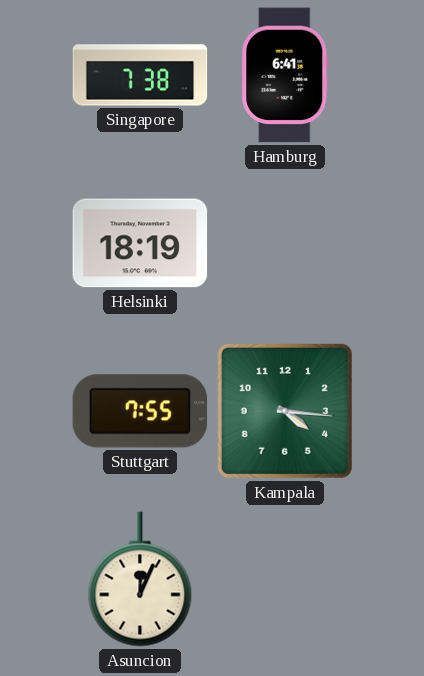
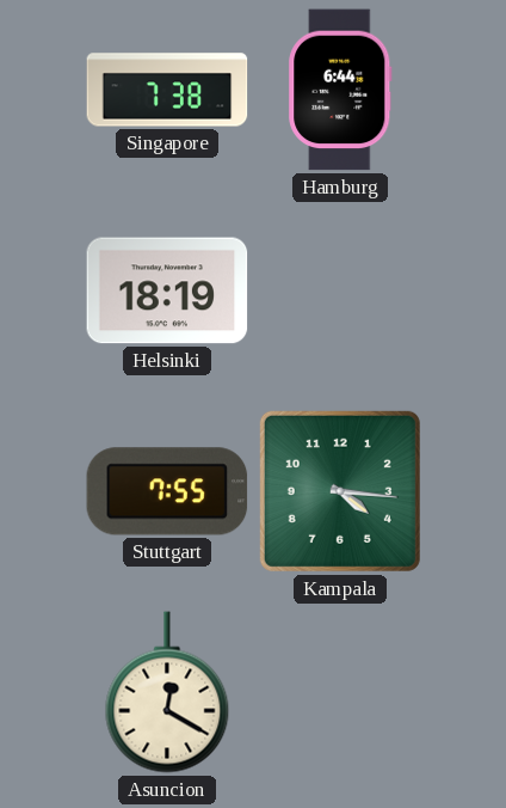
Hamburg: 6:41 -> 6:44 (340, 90)
Asuncion: 12:04 -> 12:20 (167, 692)
